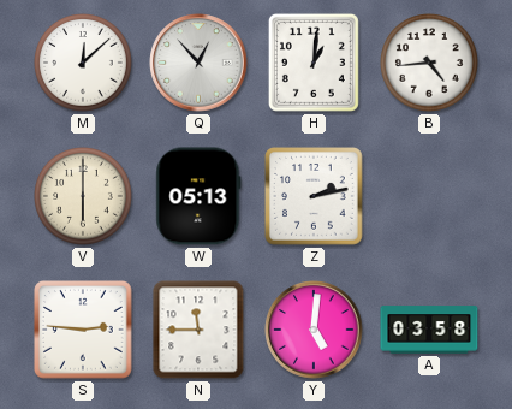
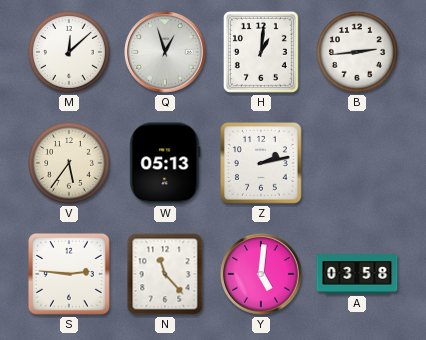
Q: 12:53 -> 12:57 (165, 52)
B: 4:44 -> 2:44 (358, 53)
V: 6:00 -> 5:36 (70, 164)
N: 11:45 -> 11:23 (165, 274)
